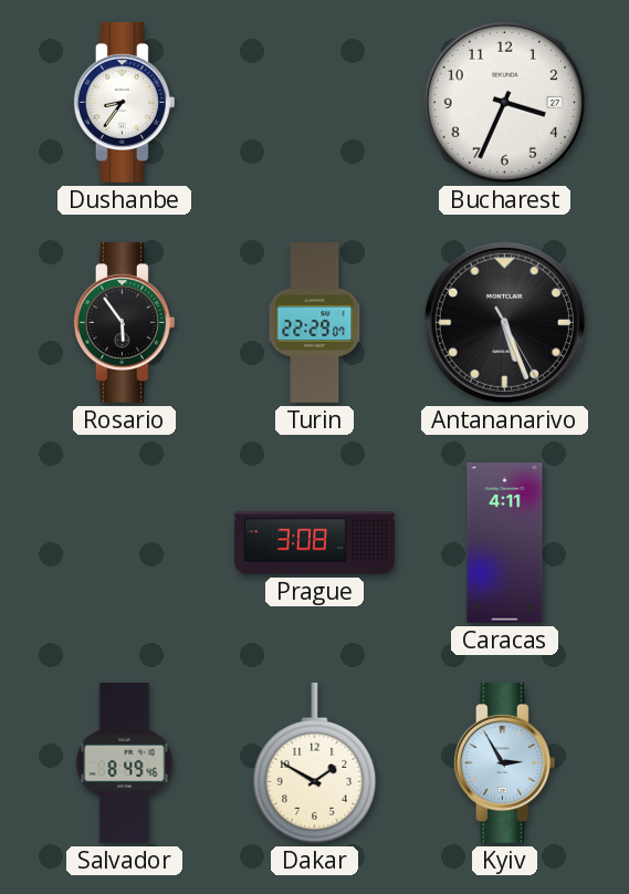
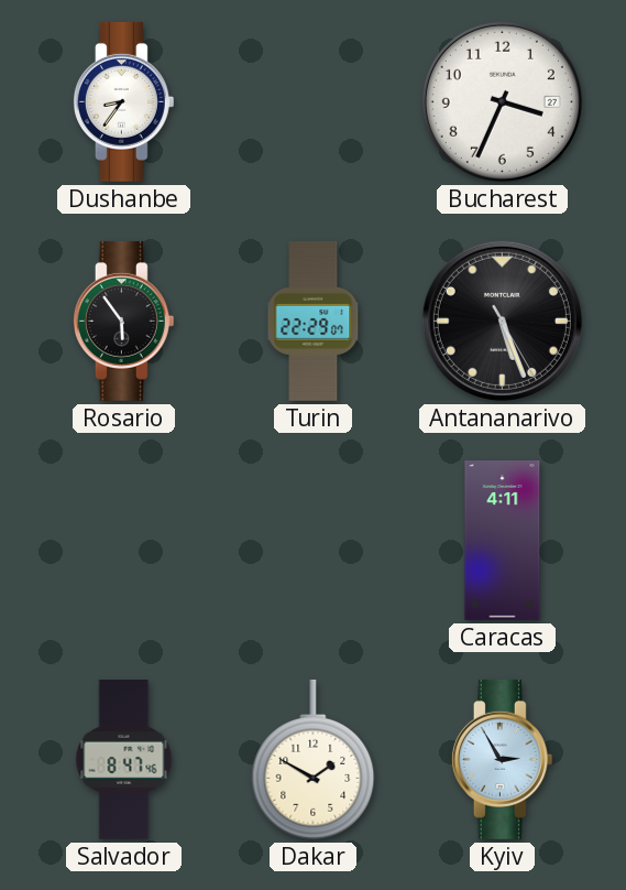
Prague: 3:08 -> none (315, 543)
Salvador: 8:49 -> 8:47 (124, 760)
